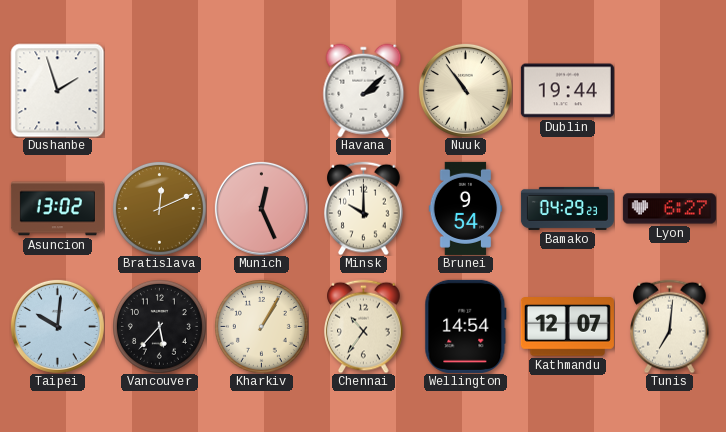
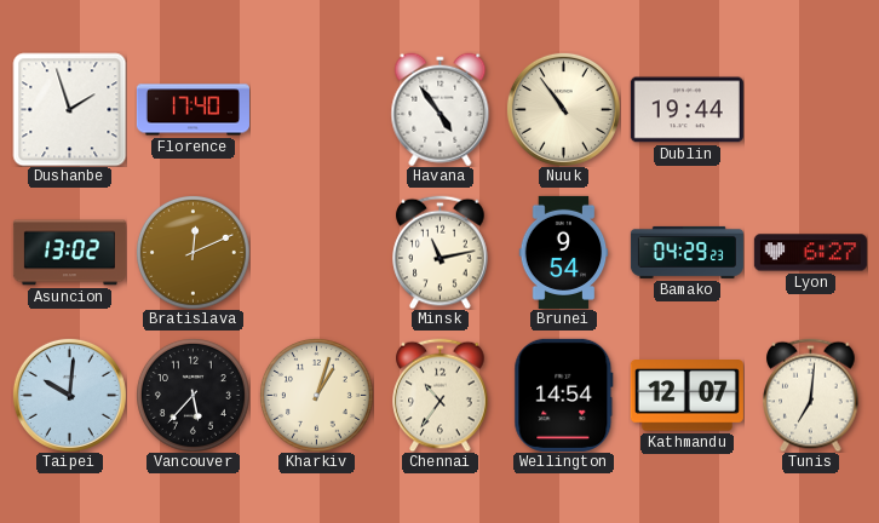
Florence: none -> 17:40 (193, 110)
Havana: 2:08 -> 4:54 (441, 109)
Munich: 12:26 -> none (261, 208)
Minsk: 10:00 -> 11:13 (441, 252)
Kharkiv: 1:05 -> 1:03 (316, 395)
